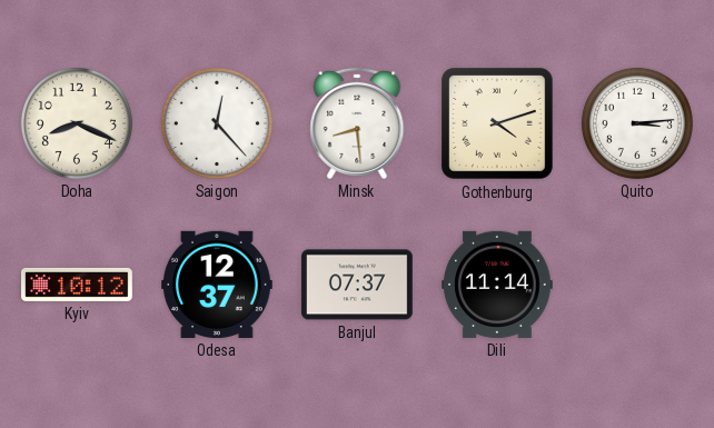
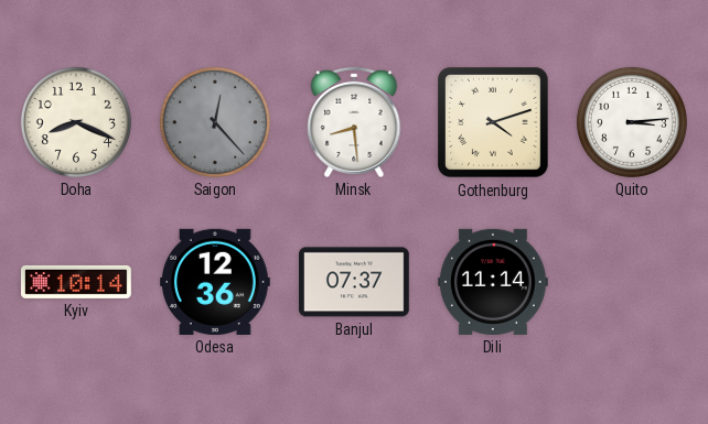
Saigon dial: white -> grey (215, 122)
Kyiv: 10:12 -> 10:14 (77, 282)
Odesa: 12:37 -> 12:36 (216, 282)
